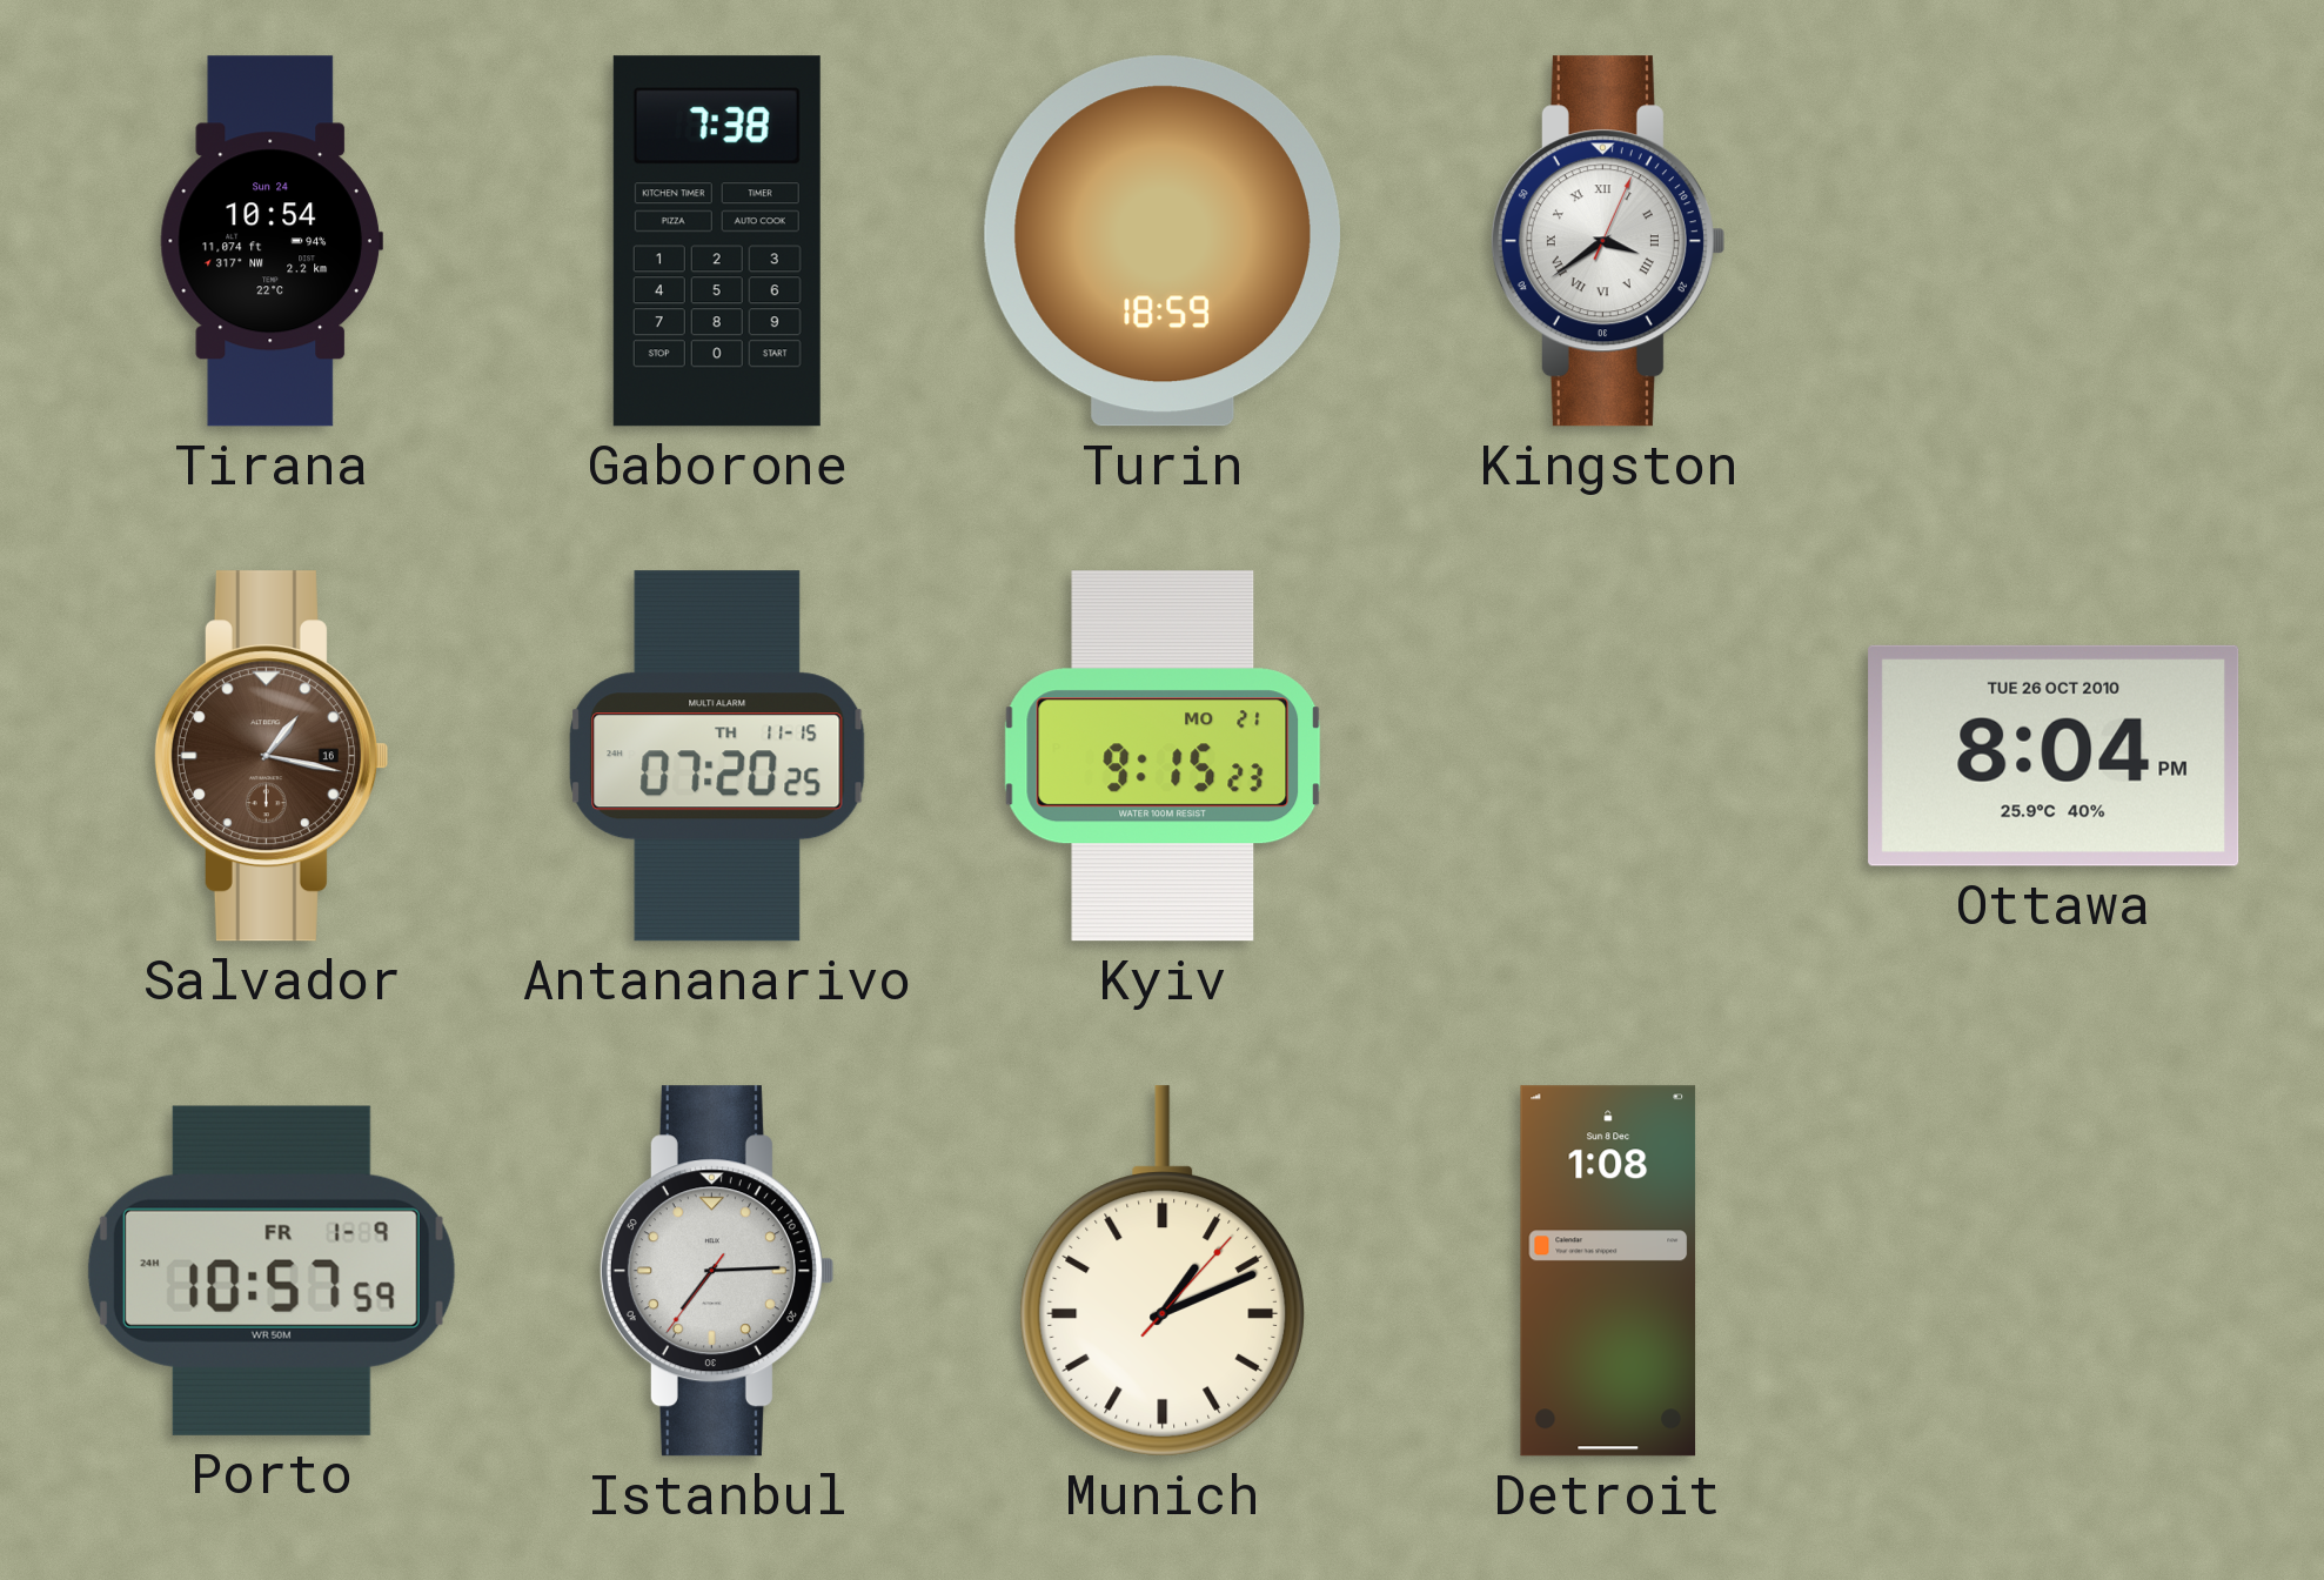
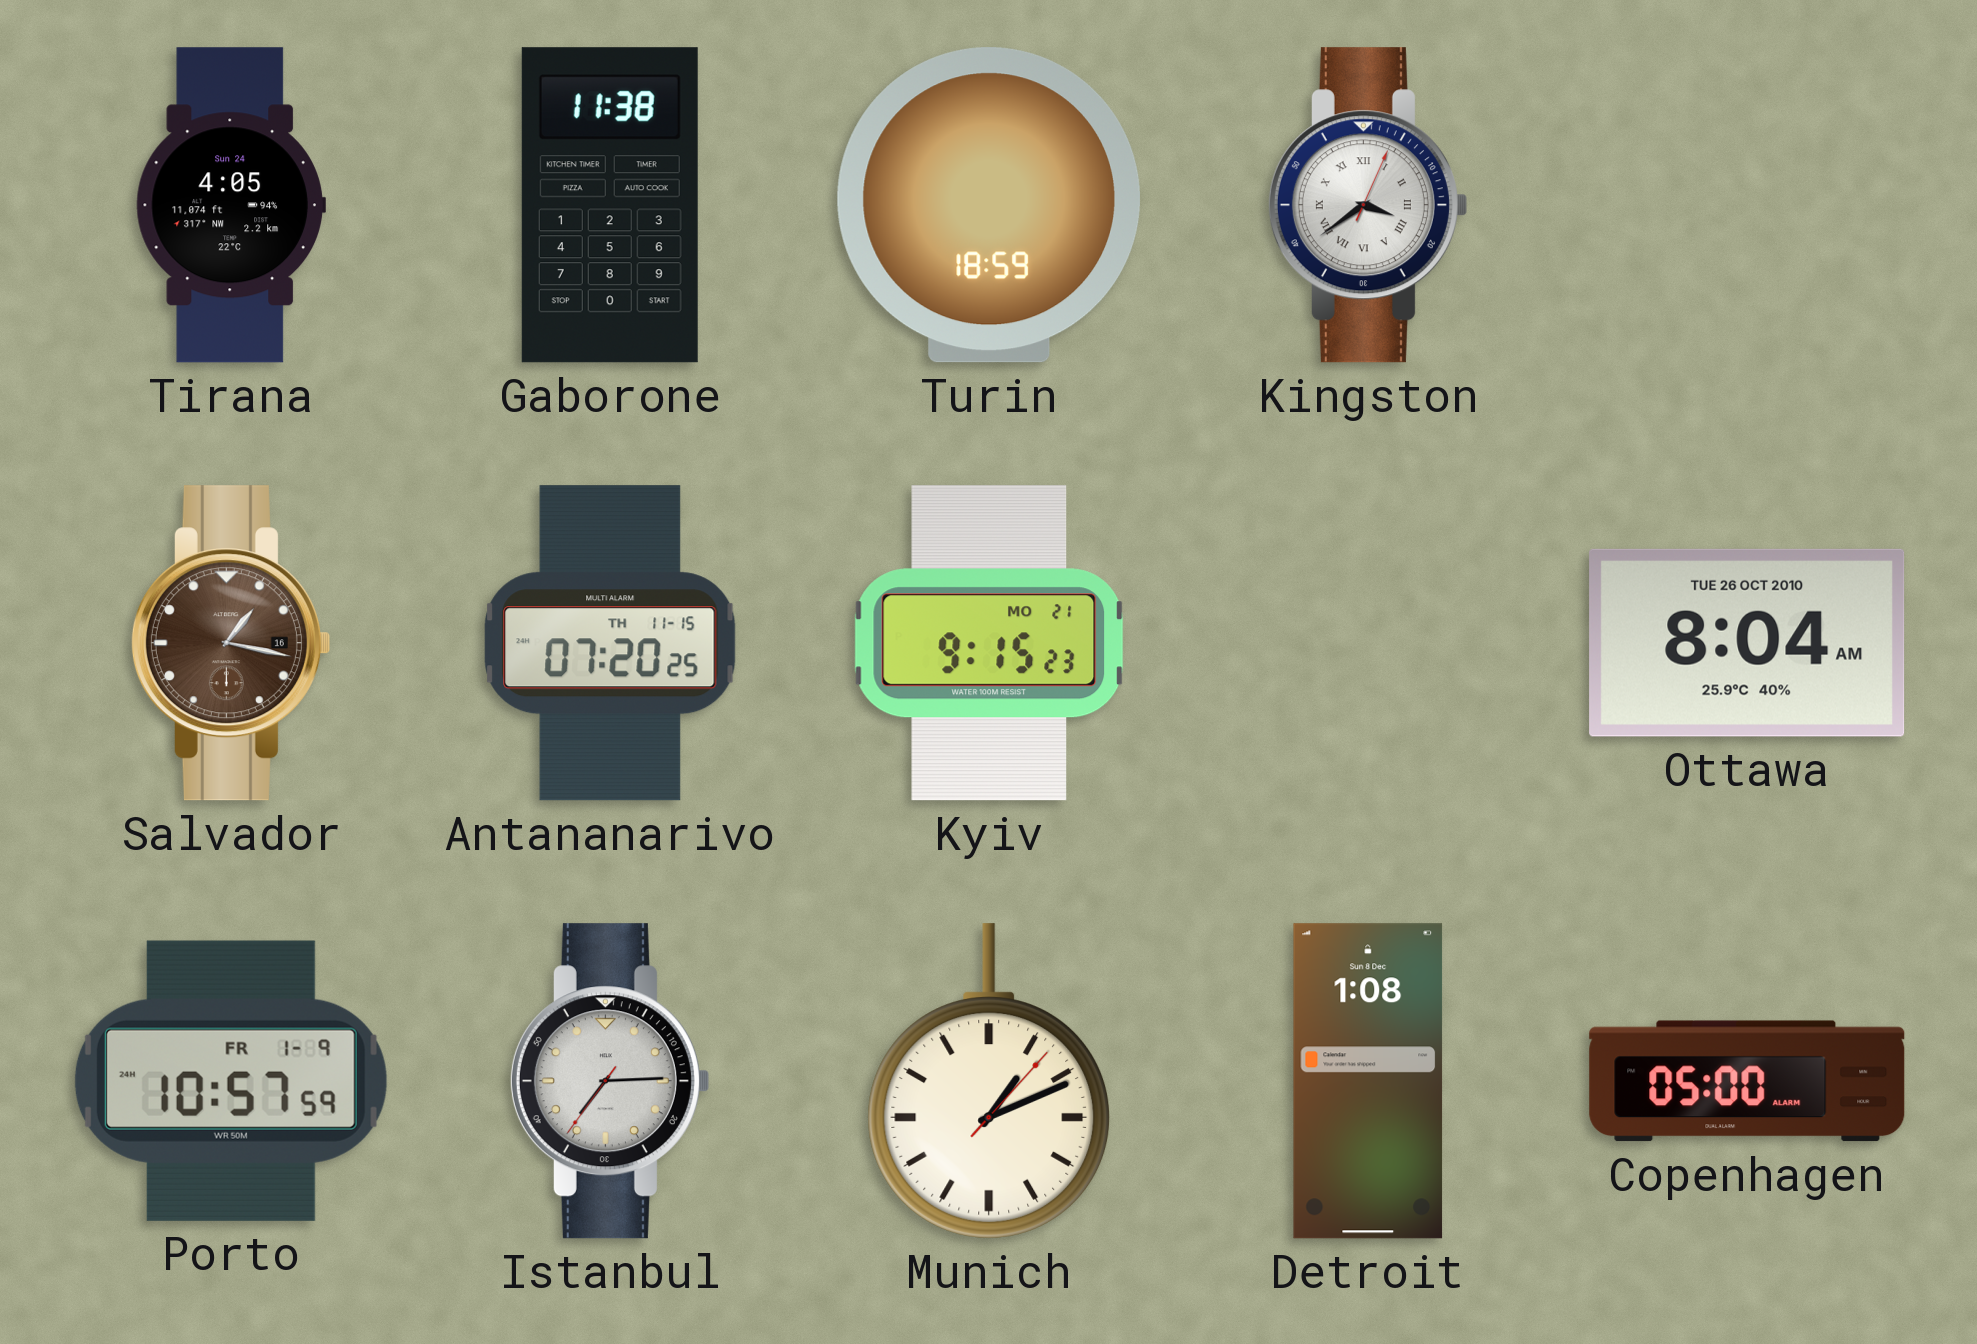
Tirana: 10:54 -> 4:05 (231, 205)
Gaborone: 7:38 -> 11:38 (610, 205)
Ottawa: 8:04 PM -> 8:04 AM (1747, 643)
Copenhagen: none -> 05:00 (1747, 1081)
